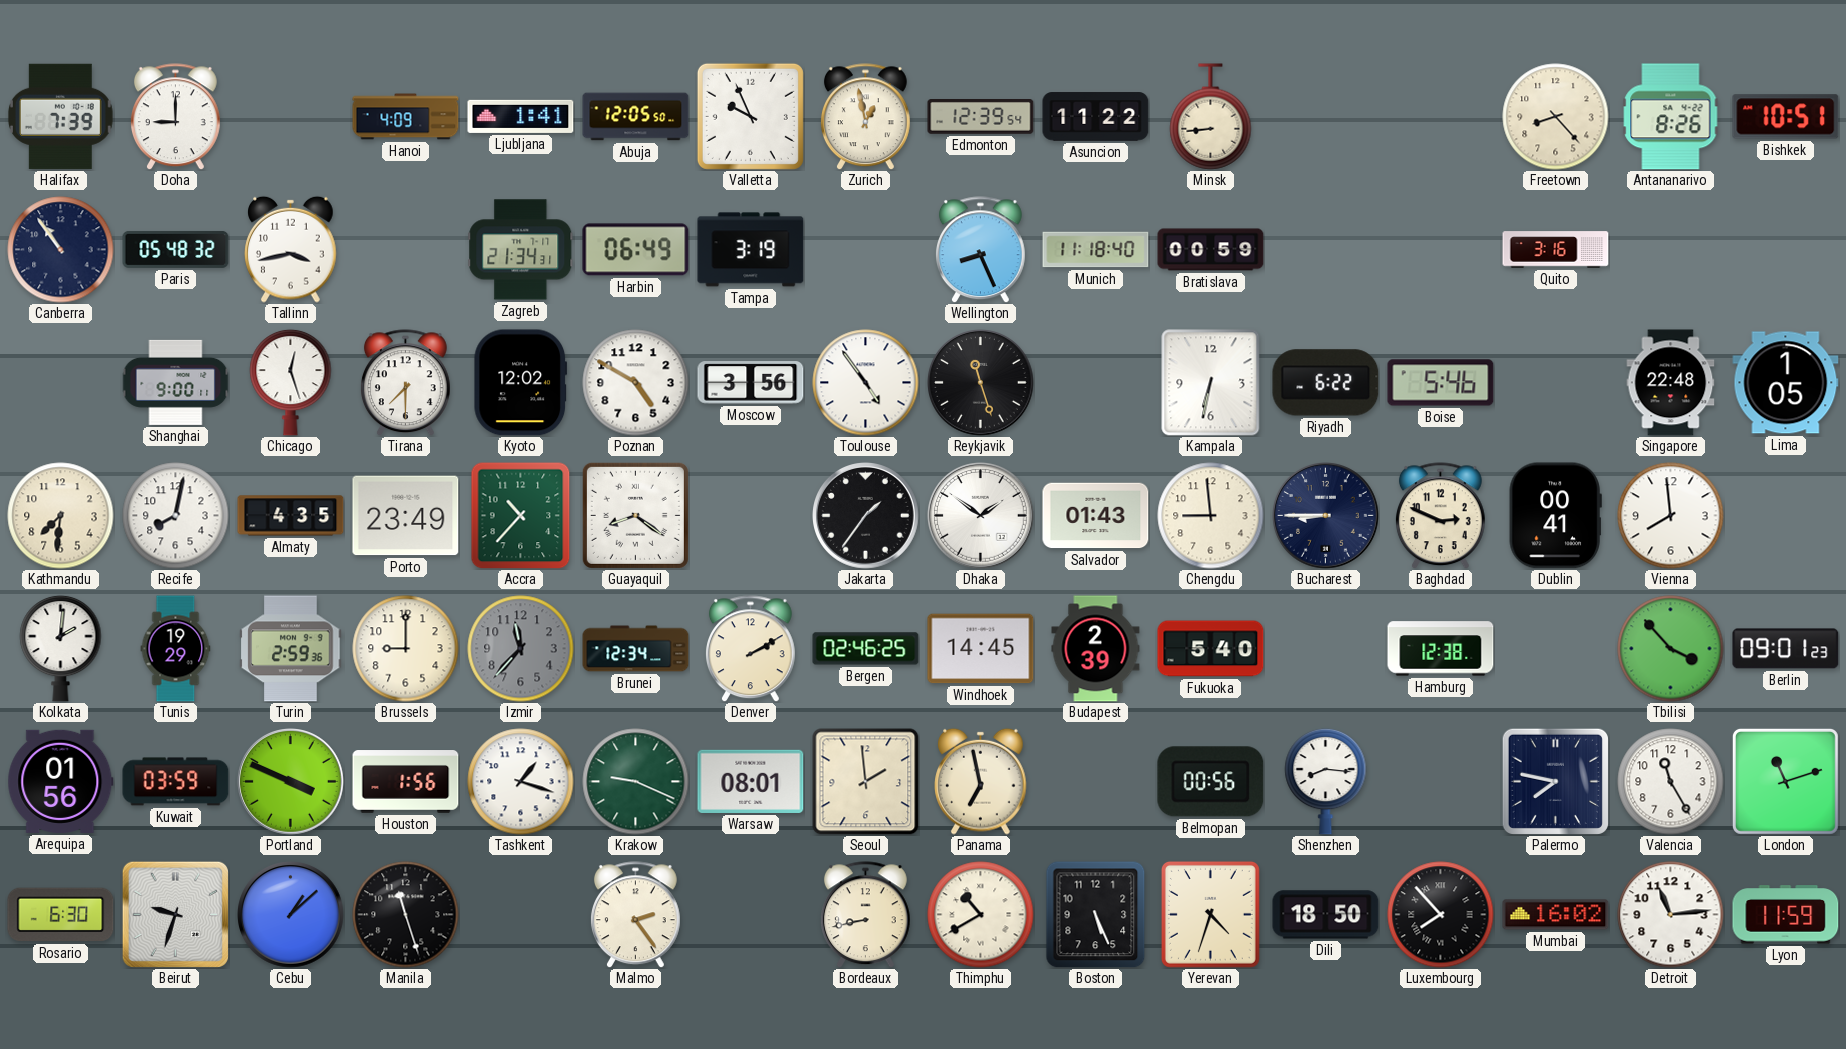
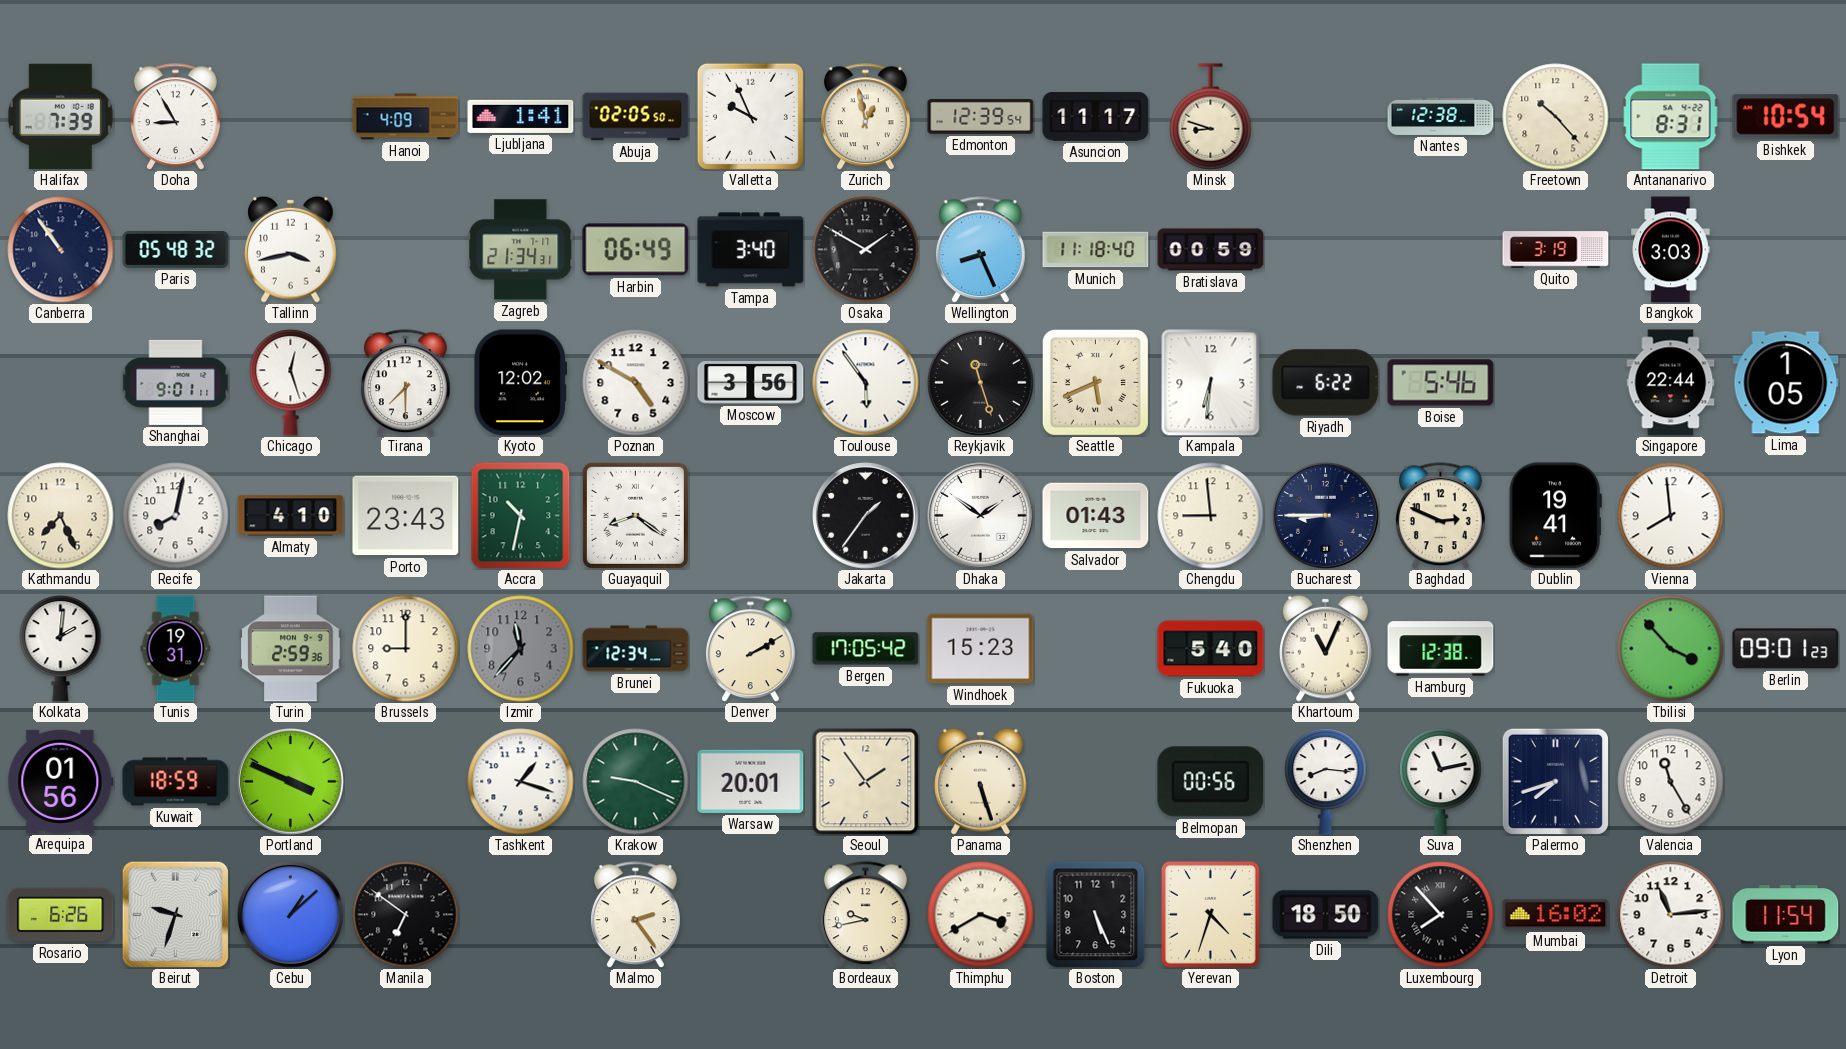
Doha: 9:00 -> 8:55 (175, 117)
Abuja: 12:05 -> 02:05 (636, 117)
Asuncion: 11:22 -> 11:17 (1096, 117)
Minsk: 8:44 -> 8:48 (1211, 117)
Nantes: none -> 12:38 (1441, 116)
Freetown: 8:23 -> 10:23 (1556, 117)
Antananarivo: 8:26 -> 8:31 (1671, 117)
Bishkek: 10:51 -> 10:54 (1786, 117)
Tampa: 3:19 -> 3:40 (751, 250)
Osaka: none -> 1:50 (866, 250)
Quito: 3:16 -> 3:19 (1556, 250)
Bangkok: none -> 3:03 (1671, 250)
Shanghai: 9:00 -> 9:01 (175, 382)
Toulouse: 4:54 -> 5:54 (866, 383)
Seattle: none -> 5:41 (1095, 382)
Kampala: 6:32 -> 6:31 (1211, 383)
Singapore: 22:48 -> 22:44 (1671, 383)
Kathmandu: 7:31 -> 7:26 (61, 516)
Almaty: 4:35 -> 4:10 (291, 516)
Porto: 23:49 -> 23:43 (406, 516)
Accra: 10:37 -> 10:32 (521, 515)
Dublin: 00:41 -> 19:41 (1555, 516)
Tunis: 19:29 -> 19:31 (176, 649)
Bergen: 02:46 -> 17:05 (866, 649)
Windhoek: 14:45 -> 15:23 (981, 649)
Budapest: 2:39 -> none (1096, 649)
Khartoum: none -> 11:04 (1326, 648)
Kuwait: 03:59 -> 18:59 (176, 782)
Houston: 1:56 -> none (406, 782)
Warsaw: 08:01 -> 20:01 (751, 781)
Seoul: 1:59 -> 1:54 (866, 782)
Panama: 6:58 -> 5:27 (981, 781)
Suva: none -> 11:13 (1441, 781)
Palermo: 7:47 -> 7:42 (1555, 781)
London: 11:12 -> none (1785, 781)
Rosario: 6:30 -> 6:26 (61, 915)
Manila: 11:27 -> 6:51 (406, 915)
Bordeaux: 8:43 -> 9:43 (865, 915)
Thimphu: 10:40 -> 3:40 (981, 915)
Lyon: 11:59 -> 11:54 (1786, 915)
